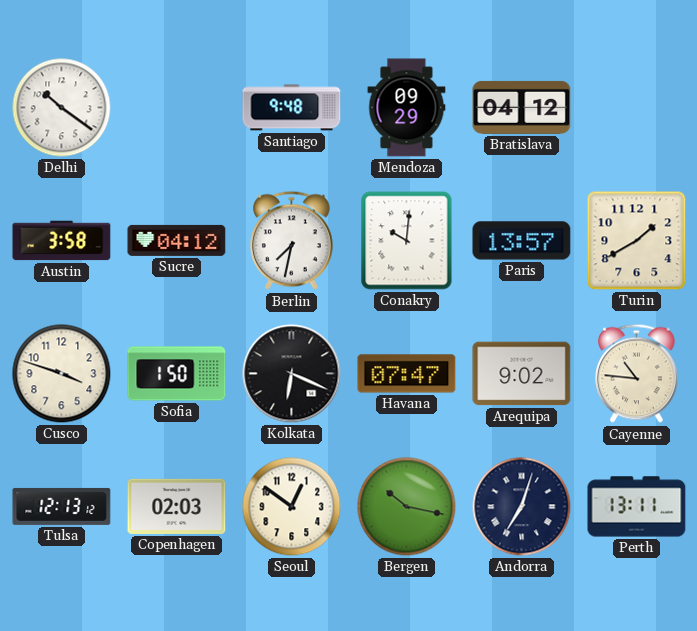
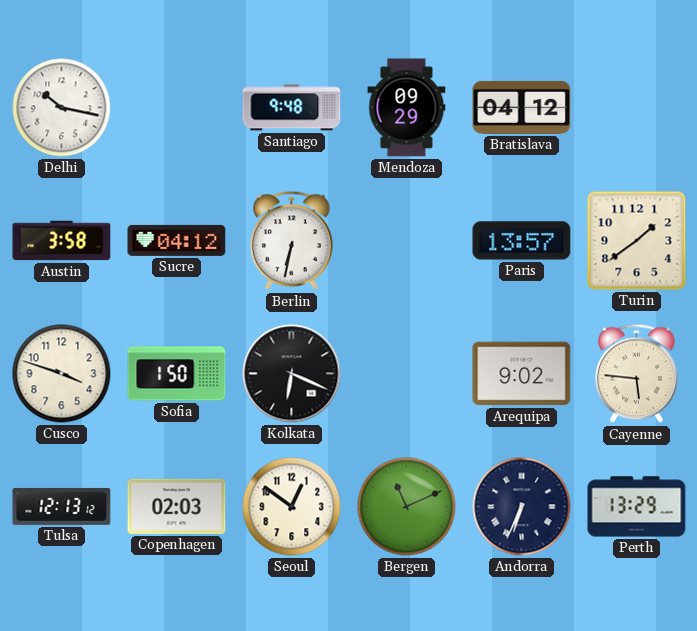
Delhi: 10:21 -> 10:17 (62, 108)
Berlin: 7:32 -> 6:32 (292, 241)
Conakry: 10:01 -> none (407, 241)
Turin: 1:40 -> 1:39 (637, 241)
Havana: 07:47 -> none (407, 374)
Cayenne: 10:46 -> 5:46 (637, 374)
Bergen: 10:17 -> 11:11 (407, 507)
Andorra: 7:03 -> 6:34 (522, 507)
Perth: 13:11 -> 13:29 (637, 507)
